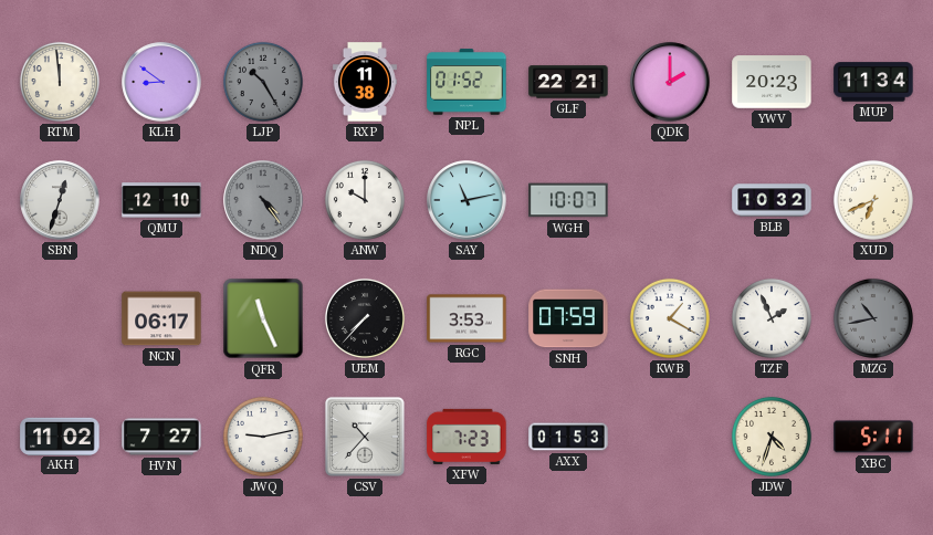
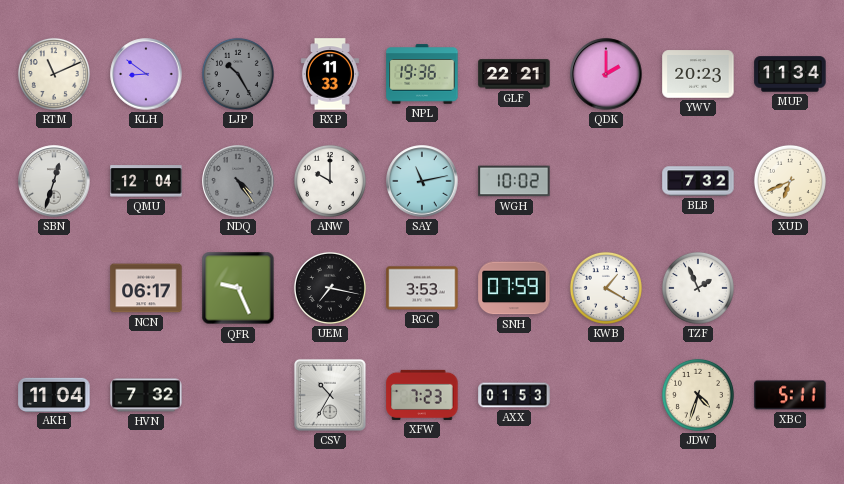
RTM: 11:59 -> 11:11 (54, 74)
RXP: 11:38 -> 11:33 (330, 74)
NPL: 01:52 -> 19:36 (422, 74)
QMU: 12:10 -> 12:04 (146, 181)
WGH: 10:07 -> 10:02 (514, 181)
BLB: 10:32 -> 7:32 (698, 181)
QFR: 11:26 -> 9:26 (238, 288)
UEM: 7:37 -> 7:17 (330, 288)
MZG: 10:43 -> none (873, 318)
AKH: 11:02 -> 11:04 (54, 394)
HVN: 7:27 -> 7:32 (146, 395)
JWQ: 9:13 -> none (263, 437)
CSV: 10:37 -> 10:35 (330, 395)
